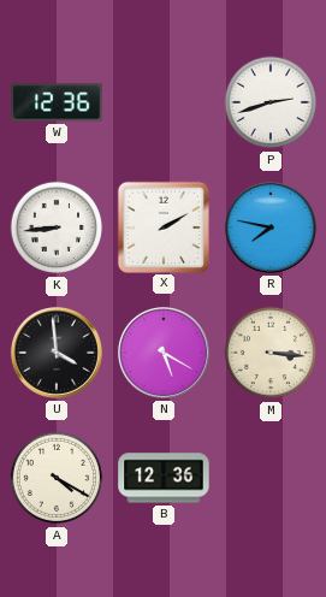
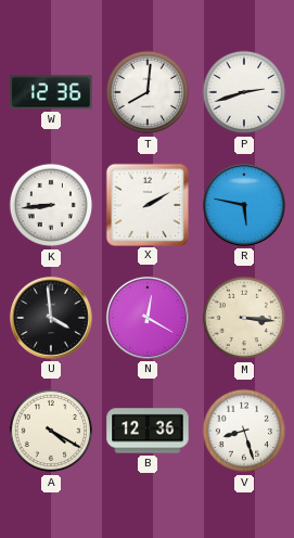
T: none -> 8:01 (148, 92)
R: 7:47 -> 5:47 (244, 205)
N: 5:20 -> 12:20 (148, 318)
V: none -> 8:27 (244, 431)
